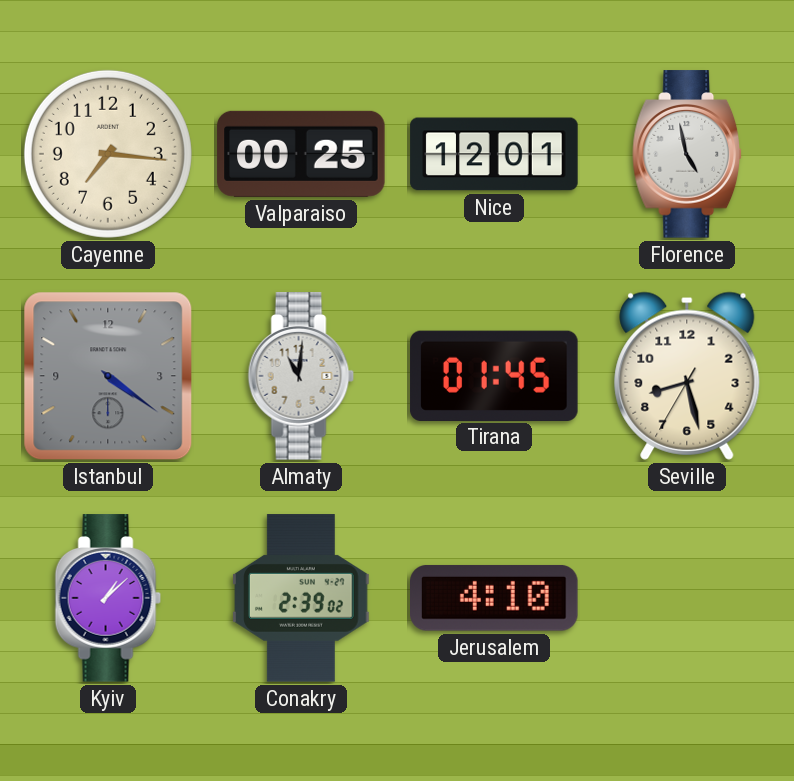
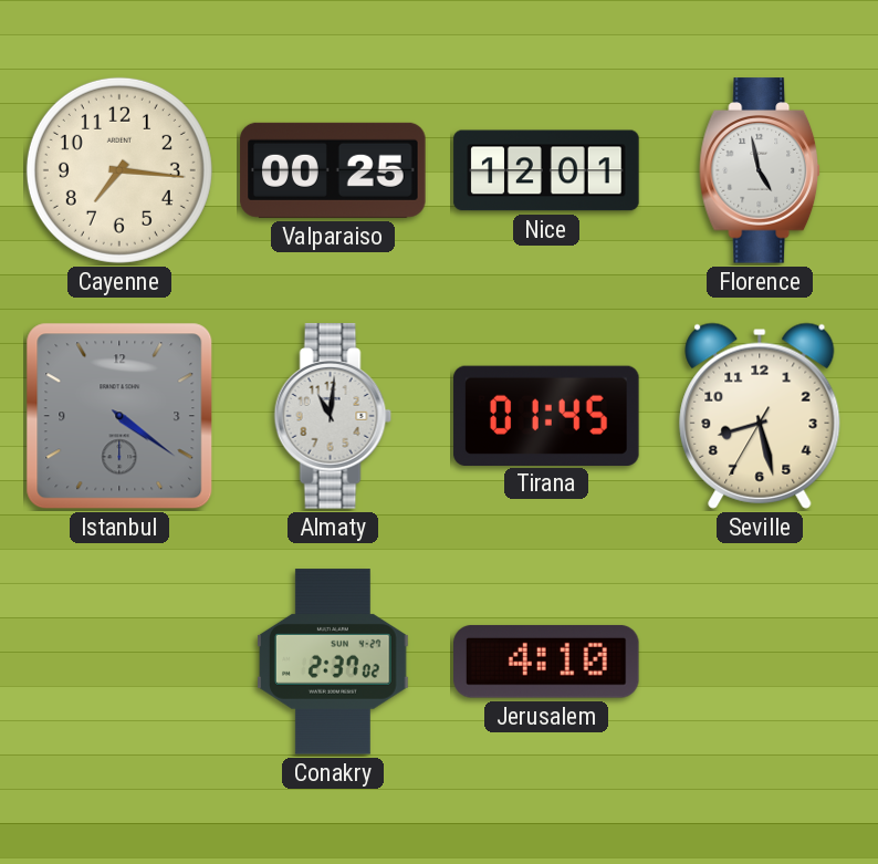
Kyiv: 1:08 -> none (108, 598)
Conakry: 2:39 -> 2:37 (333, 662)
